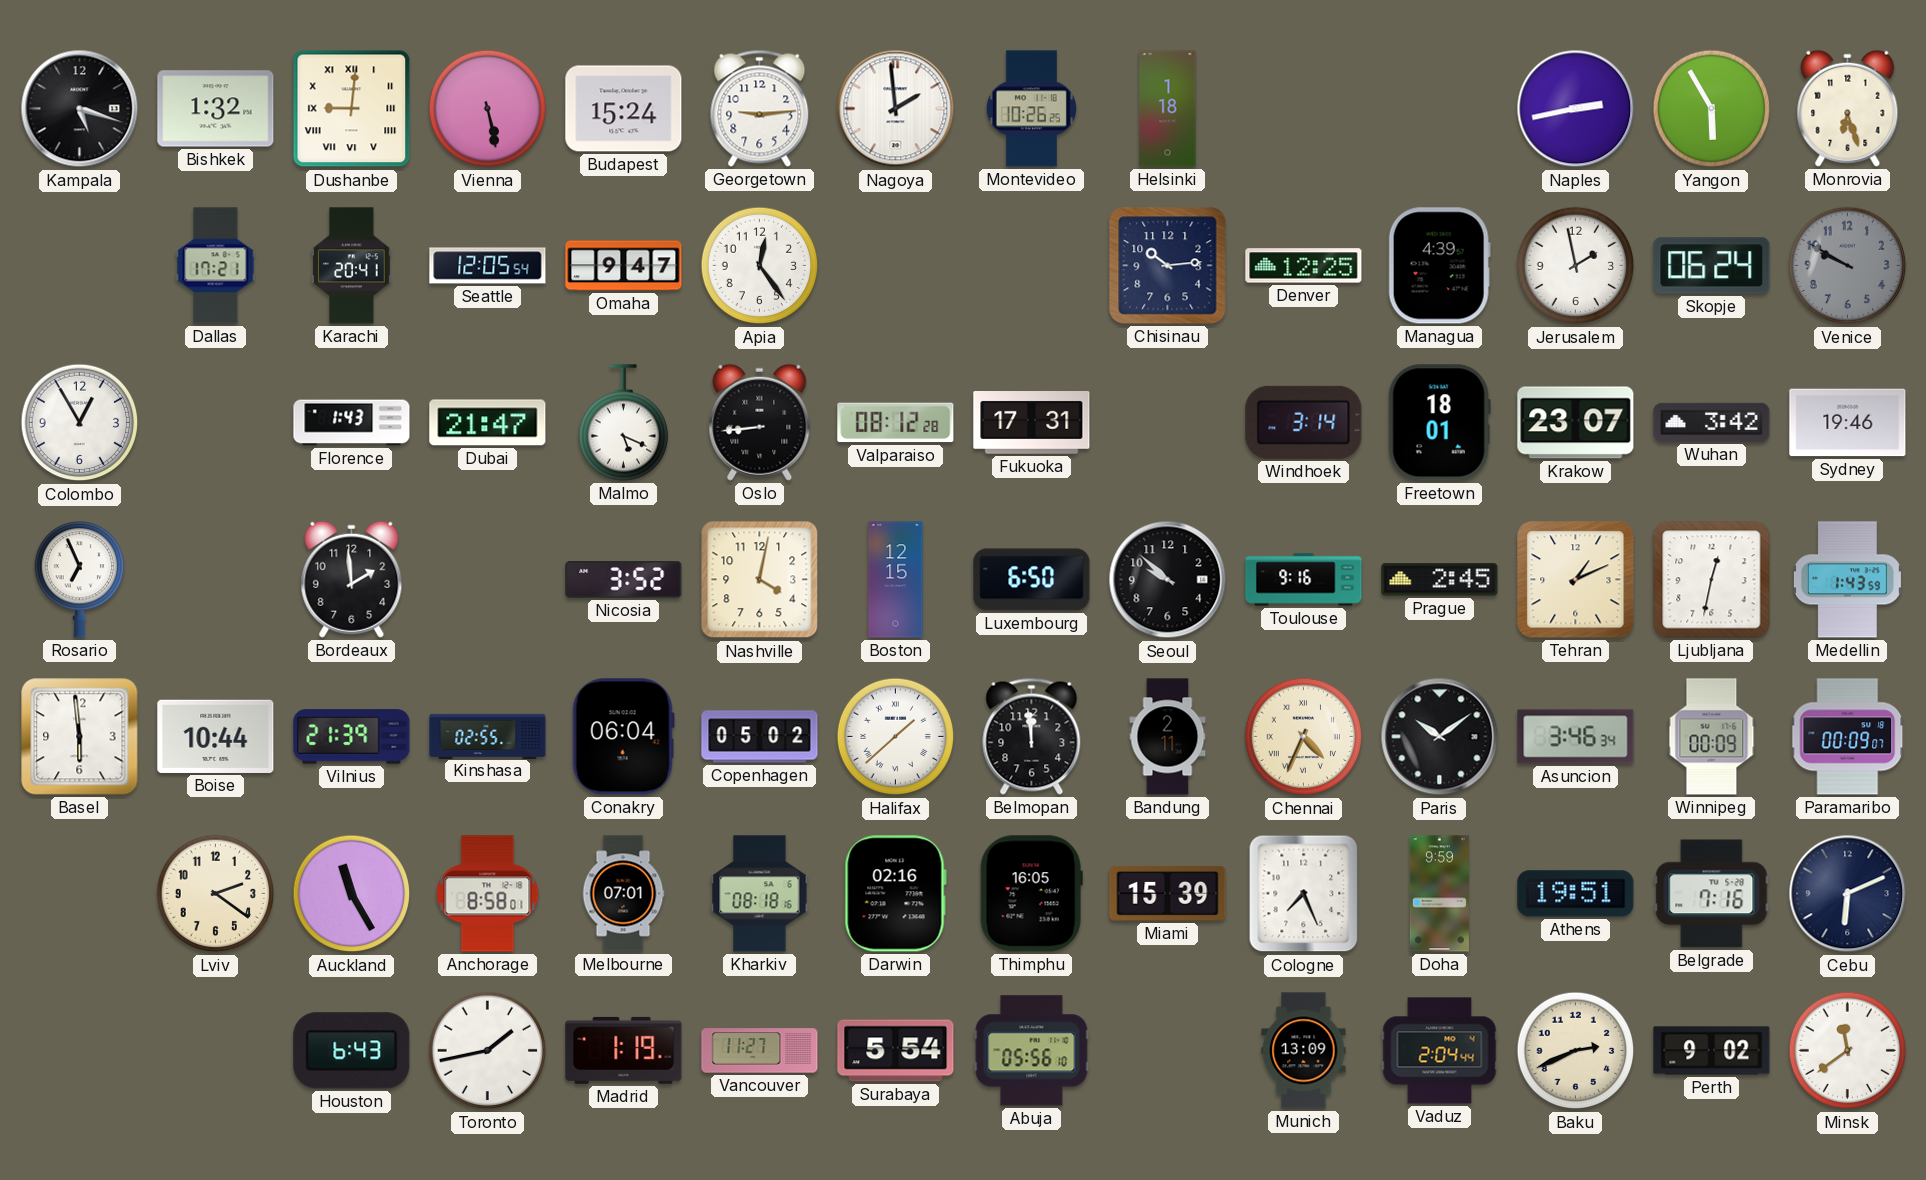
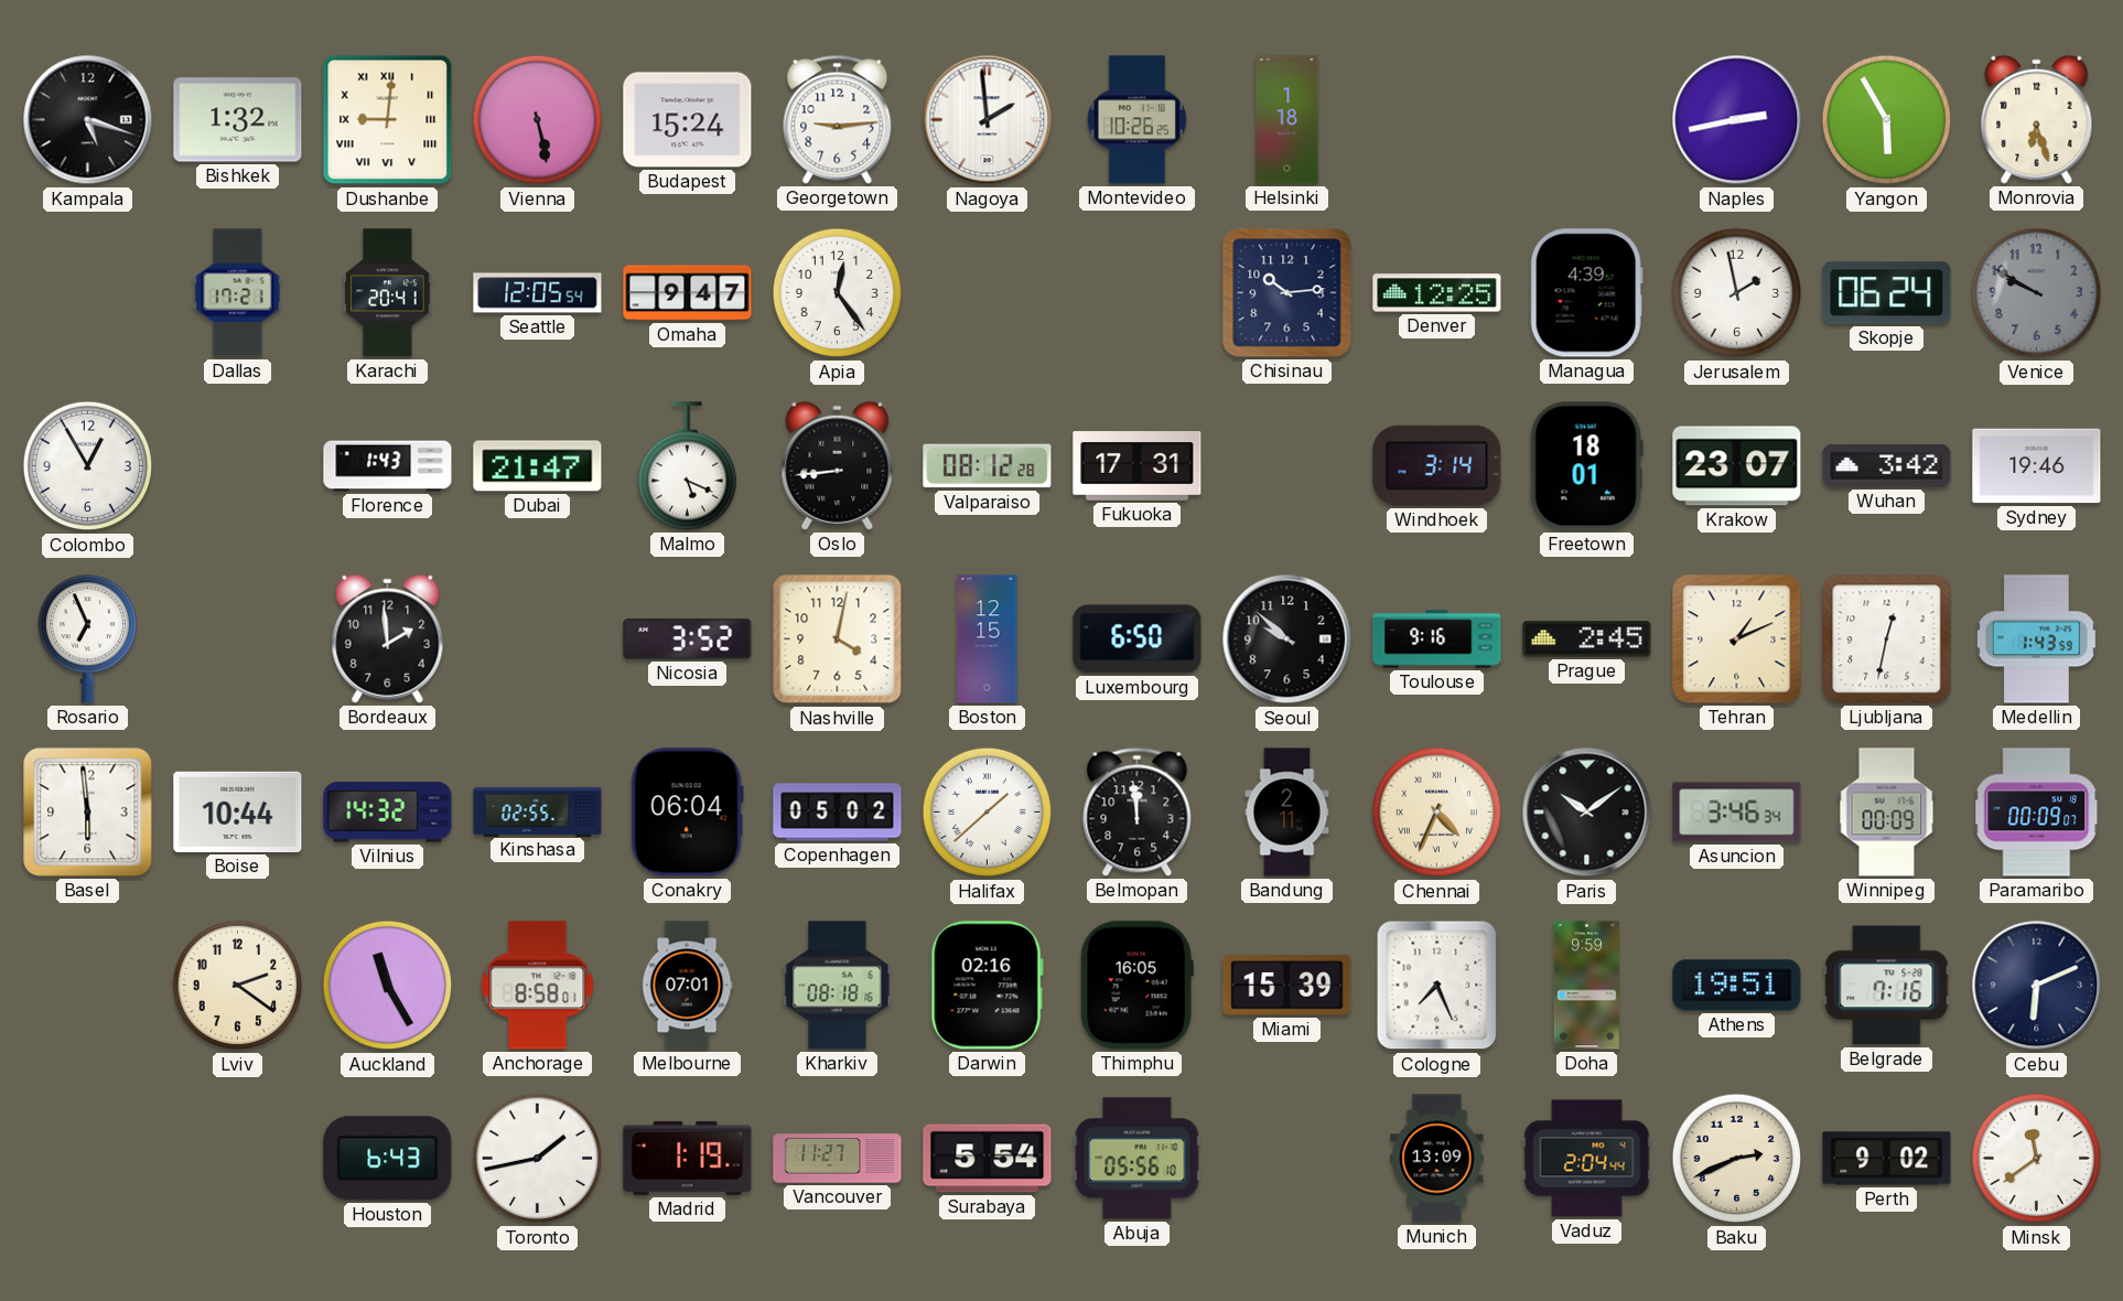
Vilnius: 21:39 -> 14:32 (388, 813)
